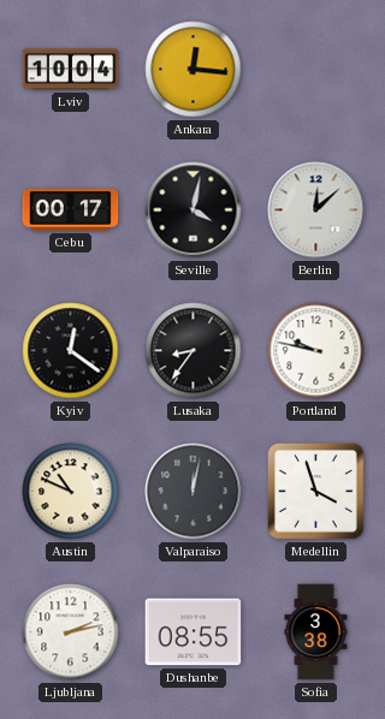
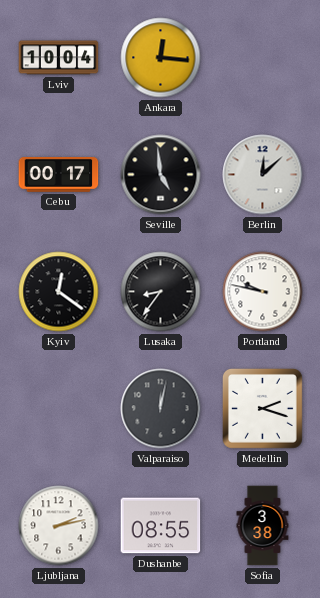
Seville: 4:02 -> 4:59 (161, 175)
Austin: 10:49 -> none (71, 492)
Medellin: 3:57 -> 2:18 (262, 408)
